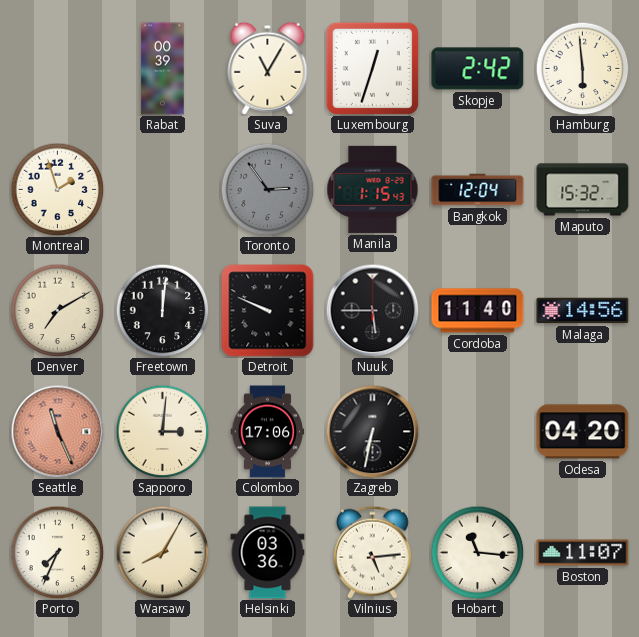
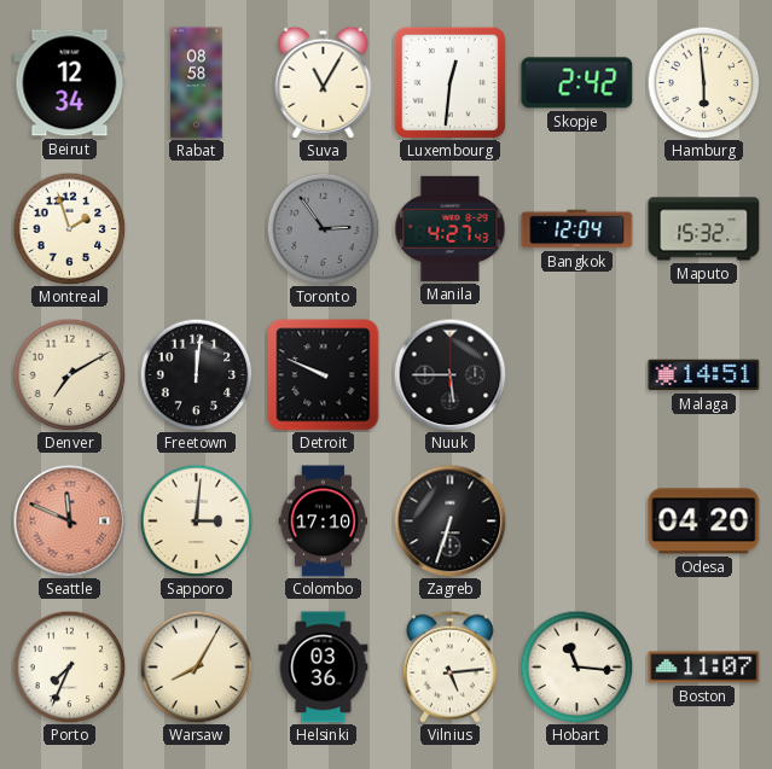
Beirut: none -> 12:34 (70, 83)
Rabat: 00:39 -> 08:58 (197, 83)
Luxembourg: 12:33 -> 12:31 (449, 82)
Manila: 1:15 -> 4:27 (451, 228)
Cordoba: 11:40 -> none (478, 311)
Malaga: 14:56 -> 14:51 (704, 375)
Seattle: 11:26 -> 11:49 (69, 520)
Colombo: 17:06 -> 17:10 (324, 522)
Zagreb: 6:32 -> 6:33 (449, 520)
